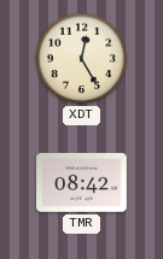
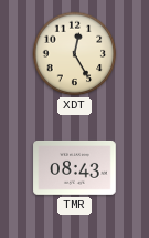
TMR: 08:42 -> 08:43 (75, 167)
